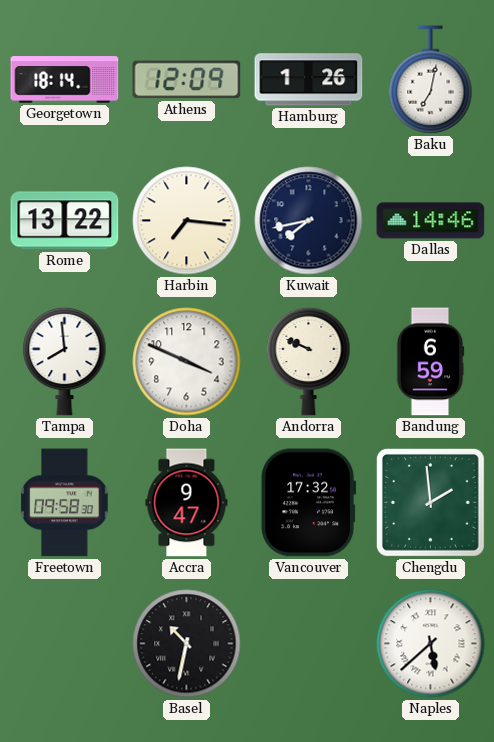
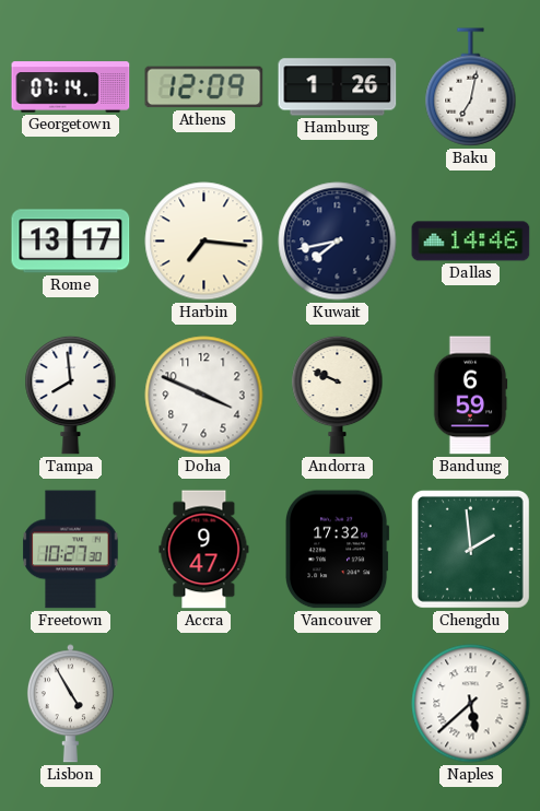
Georgetown: 18:14 -> 07:14 (71, 87)
Rome: 13:22 -> 13:17 (71, 242)
Freetown: 09:58 -> 10:27 (71, 550)
Lisbon: none -> 4:55 (70, 704)
Basel: 10:32 -> none (187, 644)
